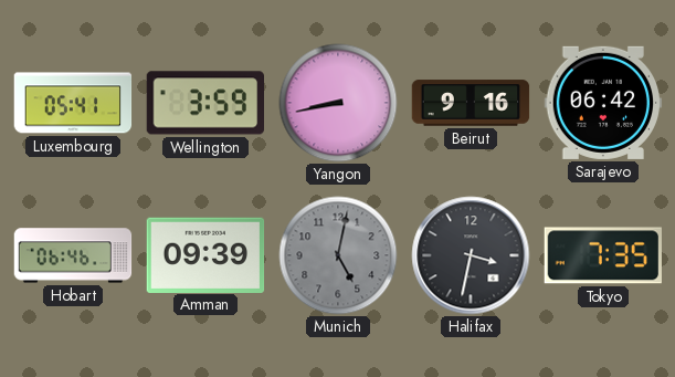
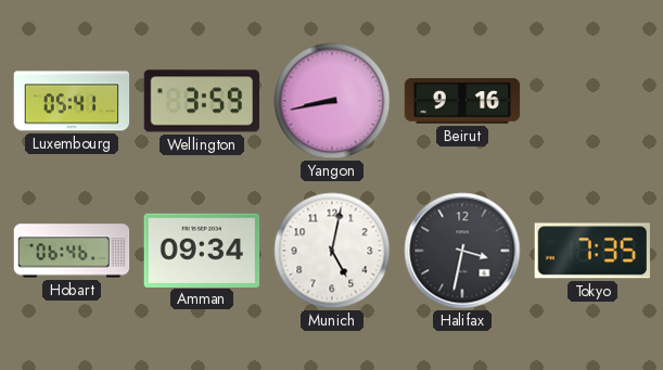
Sarajevo: 06:42 -> none (603, 103)
Amman: 09:39 -> 09:34 (202, 250)
Munich dial: grey -> white (332, 251)
